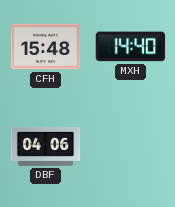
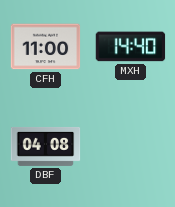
CFH: 15:48 -> 11:00 (46, 47)
DBF: 04:06 -> 04:08 (46, 146)
